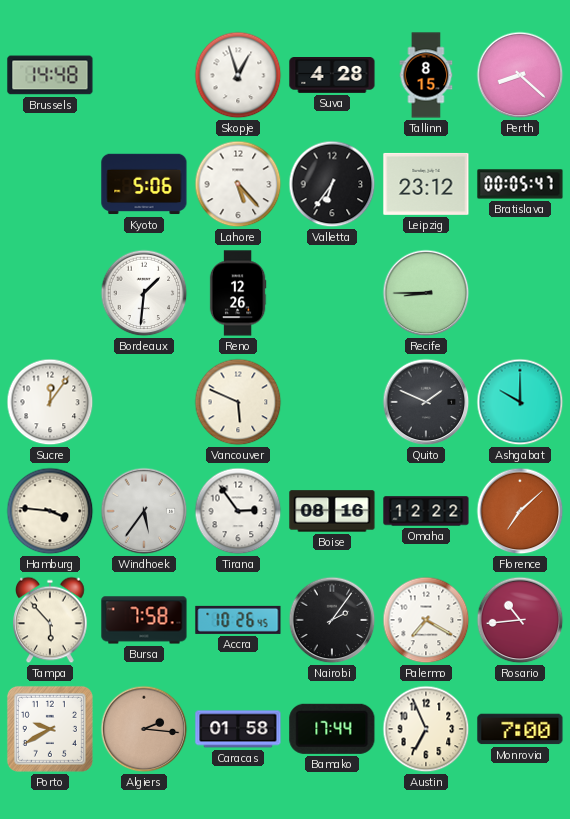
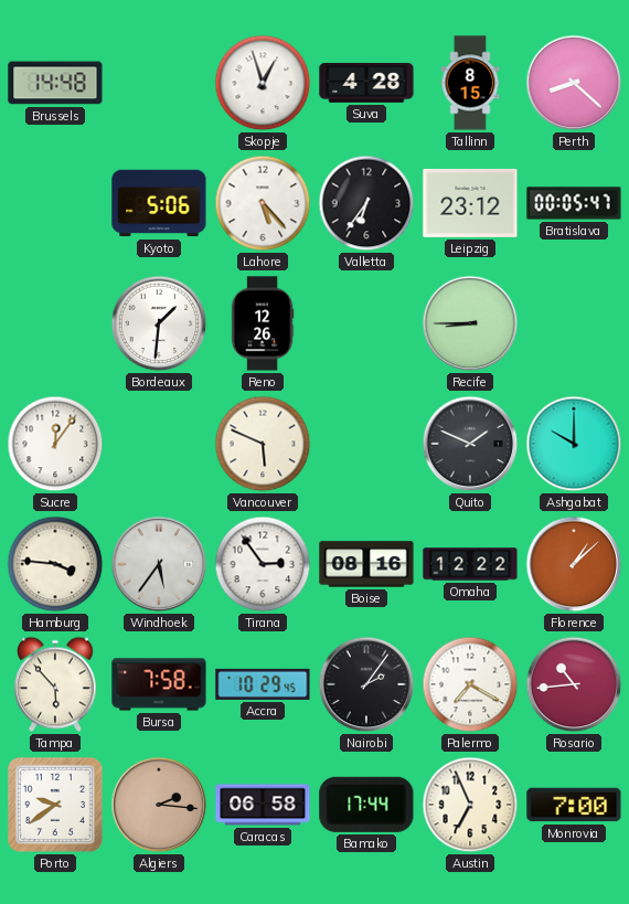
Florence: 7:08 -> 1:08 (574, 564)
Accra: 10:26 -> 10:29 (263, 684)
Porto: 9:40 -> 9:39 (55, 805)
Caracas: 01:58 -> 06:58 (263, 805)
